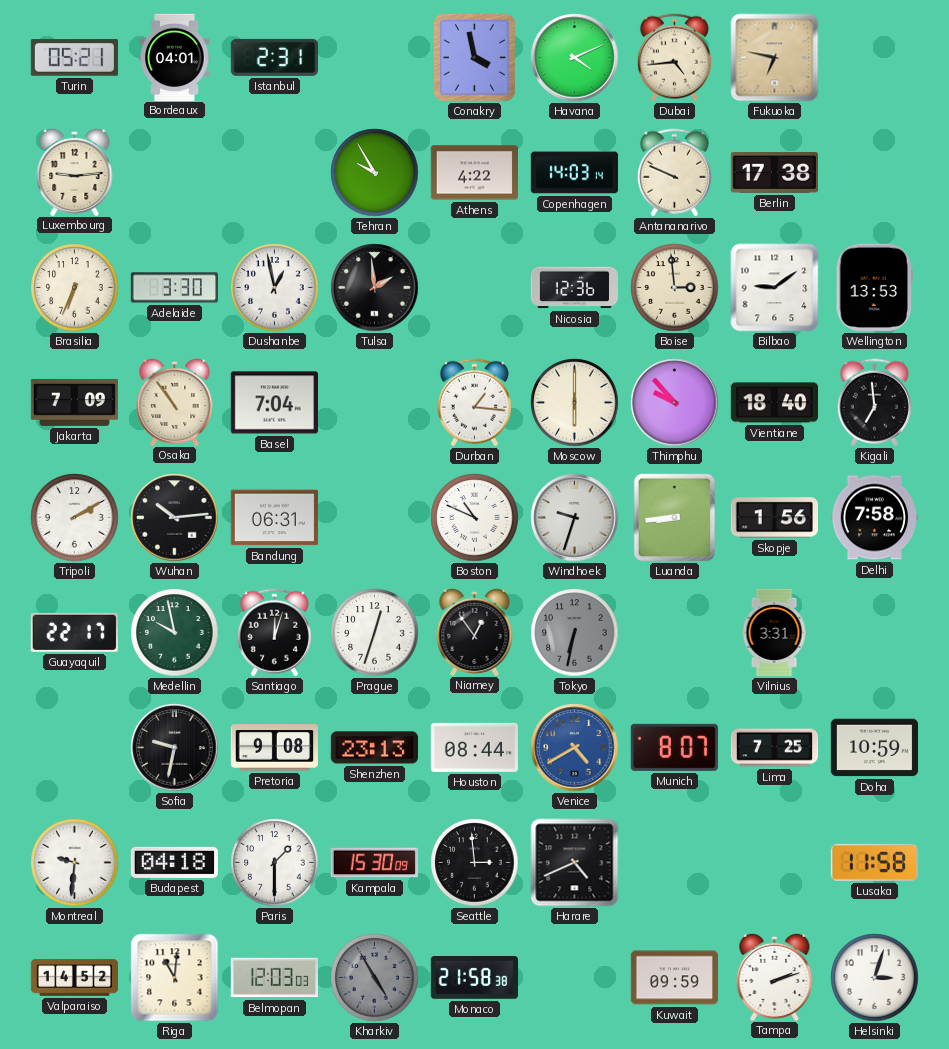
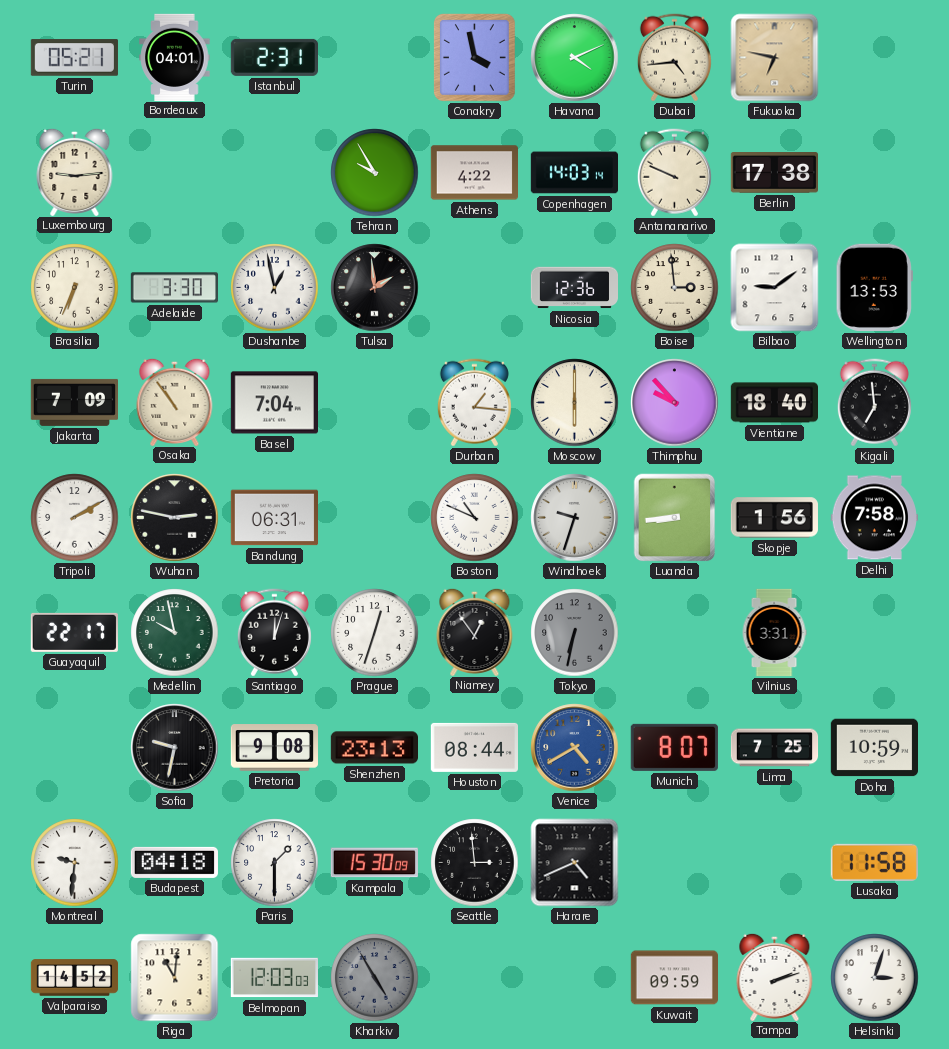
Wuhan: 10:14 -> 2:47 (175, 518)
Monaco: 21:58 -> none (474, 978)
